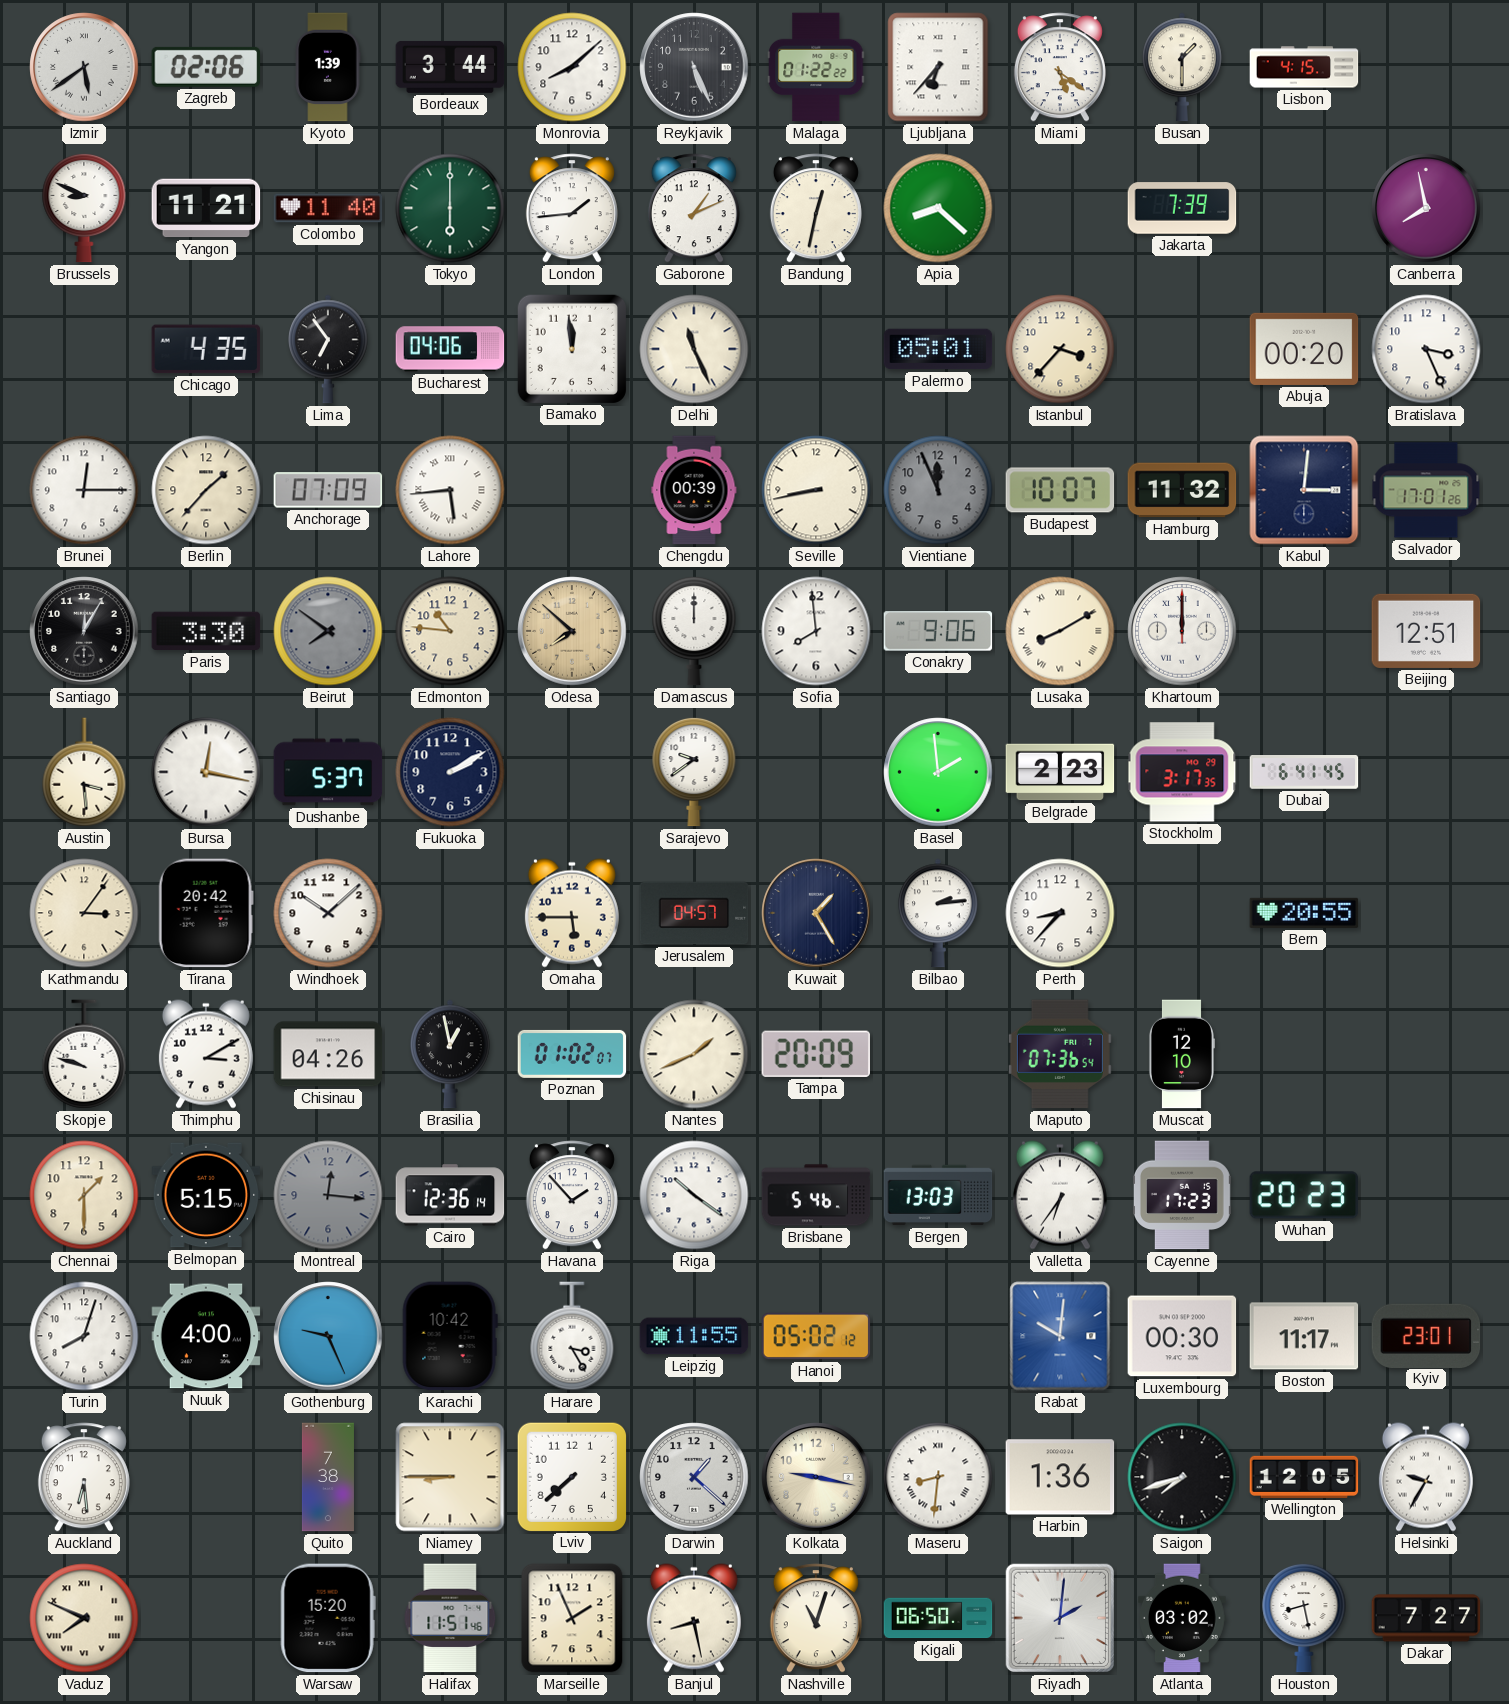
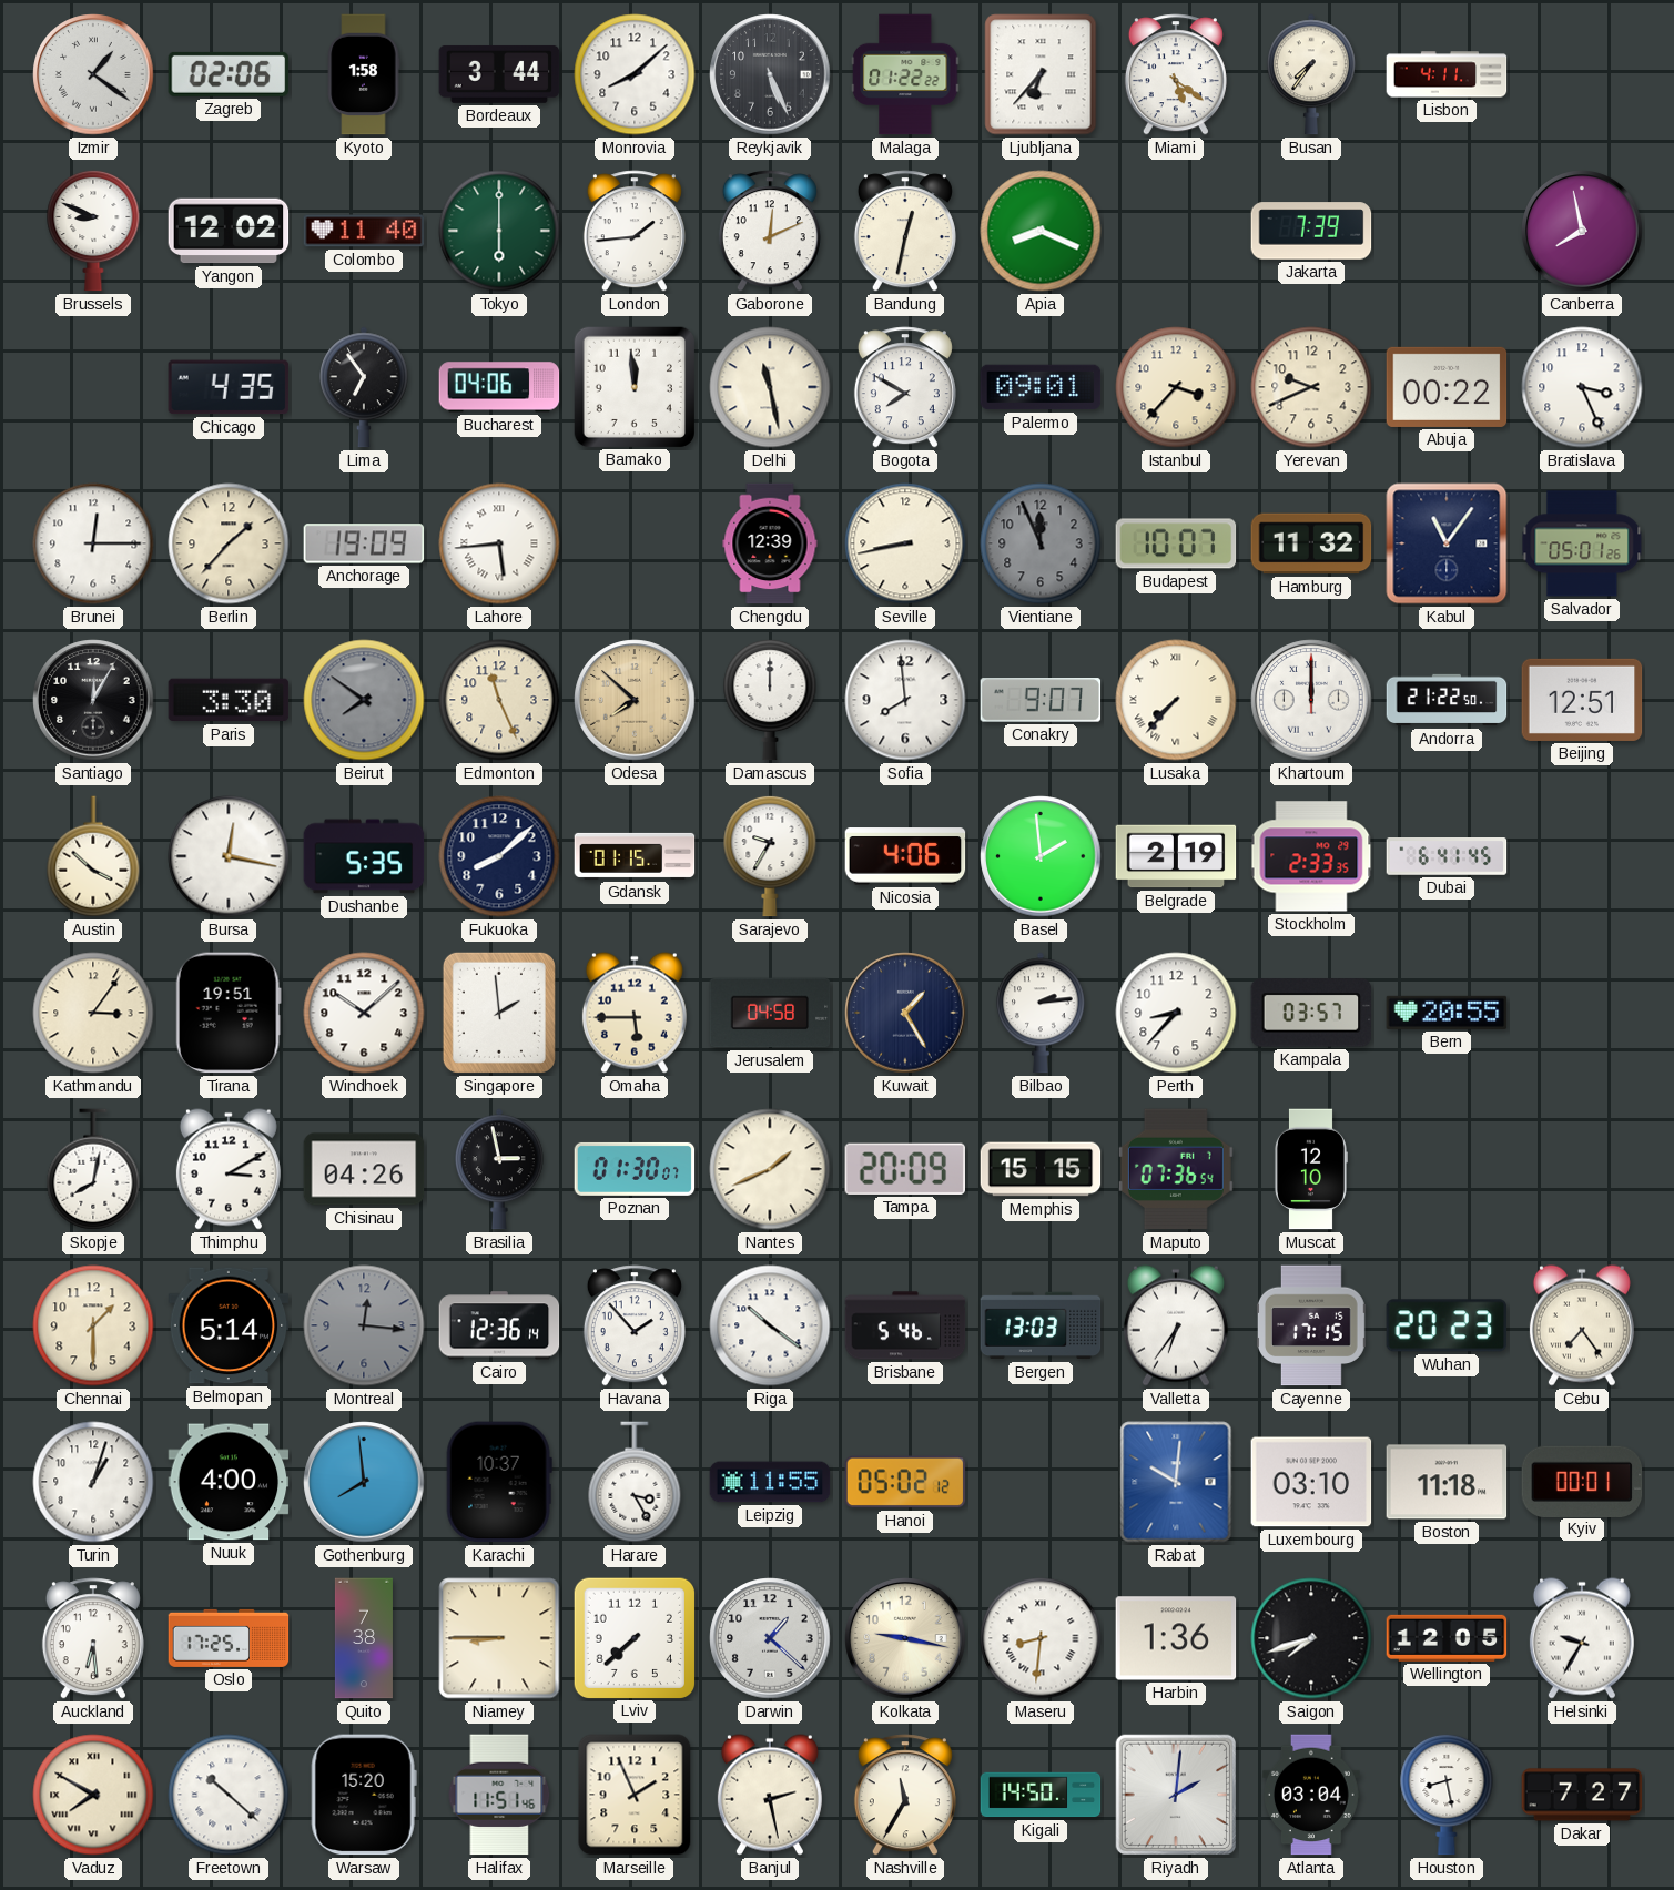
Izmir: 5:39 -> 1:21 (93, 74)
Kyoto: 1:39 -> 1:58 (364, 74)
Busan: 1:30 -> 7:36 (1312, 74)
Lisbon: 4:15 -> 4:11 (1447, 74)
Yangon: 11:21 -> 12:02 (229, 231)
Gaborone: 1:11 -> 12:11 (770, 231)
Apia: 8:22 -> 8:19 (1041, 231)
Delhi: 11:26 -> 11:28 (770, 387)
Bogota: none -> 7:50 (905, 387)
Palermo: 05:01 -> 09:01 (1041, 387)
Yerevan: none -> 9:41 (1311, 387)
Abuja: 00:20 -> 00:22 (1447, 387)
Anchorage: 07:09 -> 19:09 (364, 543)
Chengdu: 00:39 -> 12:39 (770, 543)
Kabul: 3:01 -> 11:06 (1447, 543)
Salvador: 17:01 -> 05:01 (1582, 543)
Edmonton: 10:46 -> 11:26 (499, 700)
Conakry: 9:06 -> 9:07 (1041, 700)
Lusaka: 8:10 -> 7:37 (1176, 700)
Andorra: none -> 21:22 (1447, 700)
Austin: 3:29 -> 3:52 (93, 856)
Dushanbe: 5:37 -> 5:35 (364, 856)
Fukuoka: 2:10 -> 8:08 (499, 856)
Gdansk: none -> 01:15 (635, 856)
Sarajevo: 9:39 -> 9:35 (770, 856)
Nicosia: none -> 4:06 (905, 856)
Belgrade: 2:23 -> 2:19 (1176, 856)
Stockholm: 3:17 -> 2:33 (1311, 856)
Tirana: 20:42 -> 19:51 (229, 1013)
Singapore: none -> 1:59 (499, 1013)
Jerusalem: 04:57 -> 04:58 (770, 1013)
Kampala: none -> 03:57 (1311, 1013)
Skopje: 9:48 -> 8:02 (93, 1169)
Brasilia: 12:58 -> 2:58 (500, 1169)
Poznan: 01:02 -> 01:30 (635, 1169)
Memphis: none -> 15:15 (1041, 1169)
Belmopan: 5:15 -> 5:14 (229, 1325)
Cayenne: 17:23 -> 17:15 (1312, 1325)
Cebu: none -> 7:24 (1582, 1325)
Turin: 8:03 -> 1:03 (93, 1482)
Gothenburg: 9:26 -> 7:59 (364, 1482)
Karachi: 10:42 -> 10:37 (499, 1482)
Luxembourg: 00:30 -> 03:10 (1311, 1482)
Boston: 11:17 -> 11:18 (1447, 1482)
Kyiv: 23:01 -> 00:01 (1582, 1481)
Oslo: none -> 17:25 (229, 1638)
Vaduz: 7:49 -> 7:50 (93, 1795)
Freetown: none -> 10:22 (229, 1795)
Banjul: 8:28 -> 2:28 (770, 1795)
Nashville: 11:03 -> 11:35 (905, 1795)
Kigali: 06:50 -> 14:50 (1041, 1795)
Atlanta: 03:02 -> 03:04 (1312, 1795)
